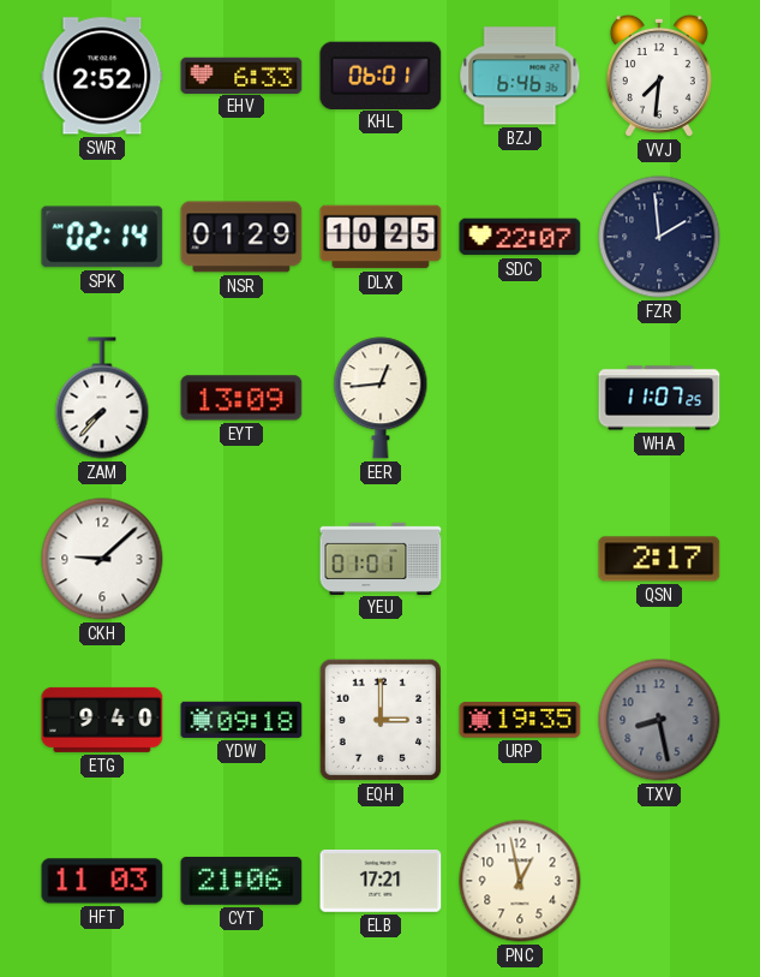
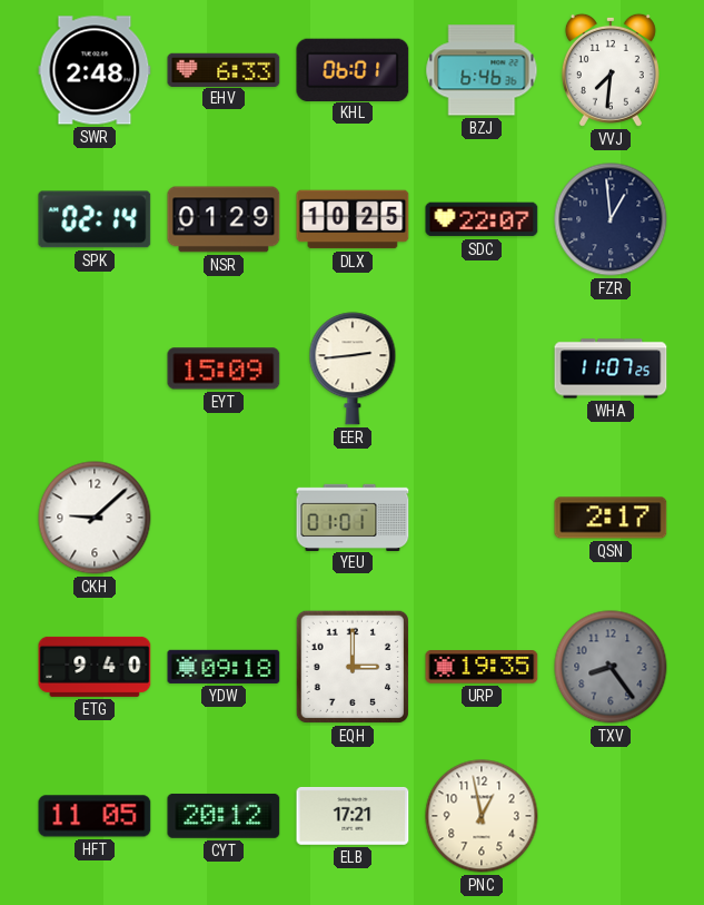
SWR: 2:52 -> 2:48 (95, 70)
FZR: 1:59 -> 12:59 (611, 219)
ZAM: 7:37 -> none (102, 398)
EYT: 13:09 -> 15:09 (224, 368)
EER: 12:44 -> 2:44 (353, 368)
TXV: 8:28 -> 8:24 (611, 667)
HFT: 11:03 -> 11:05 (95, 816)
CYT: 21:06 -> 20:12 (224, 816)
